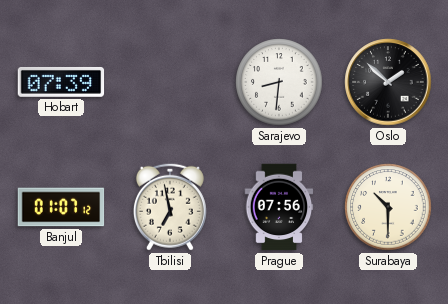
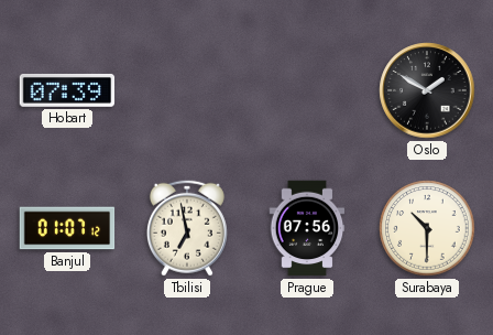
Sarajevo: 8:31 -> none (279, 82)
Oslo: 1:52 -> 1:50 (427, 90)
